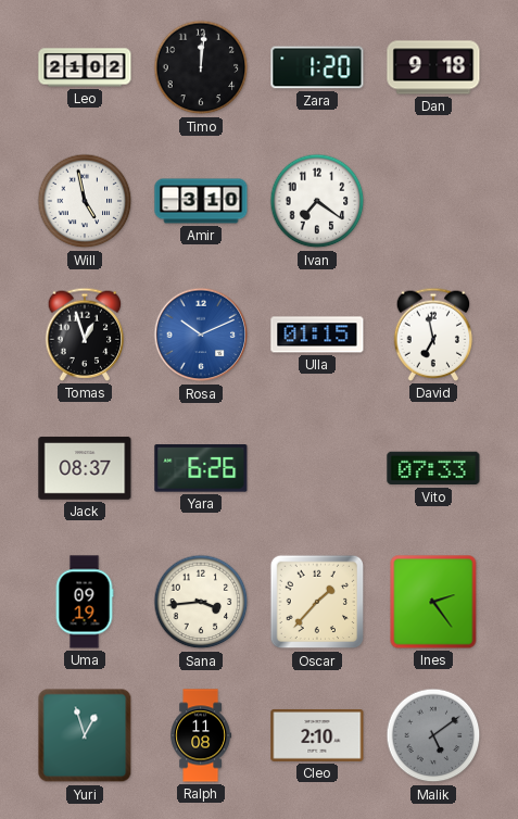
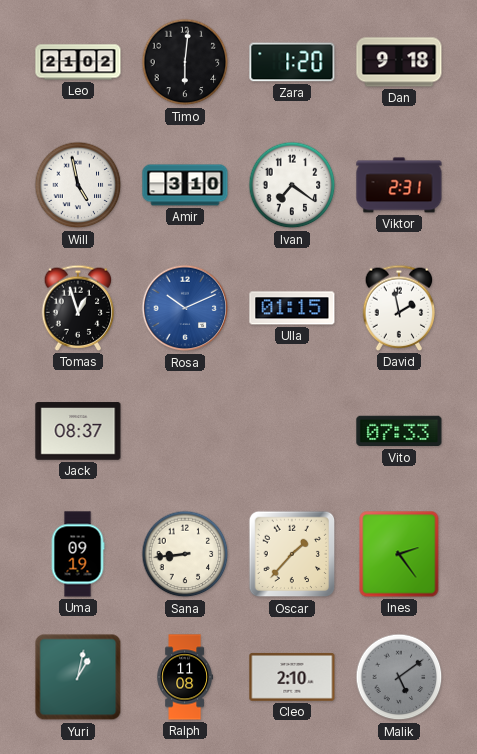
Timo: 12:01 -> 6:01 (185, 62)
Viktor: none -> 2:31 (399, 185)
David: 6:58 -> 1:58 (399, 308)
Yara: 6:26 -> none (201, 468)
Sana: 3:44 -> 8:44 (185, 554)
Yuri: 12:57 -> 1:02 (78, 677)
